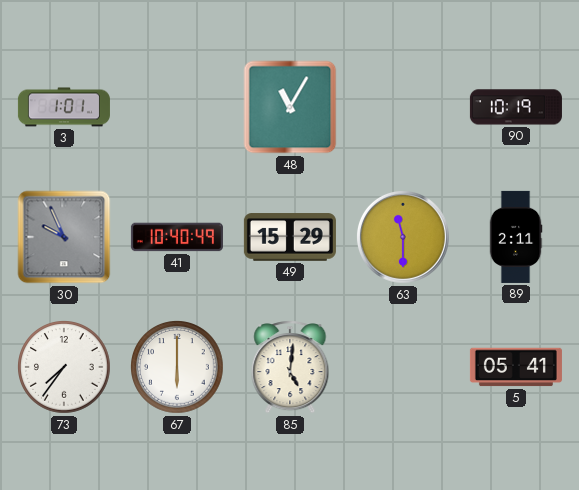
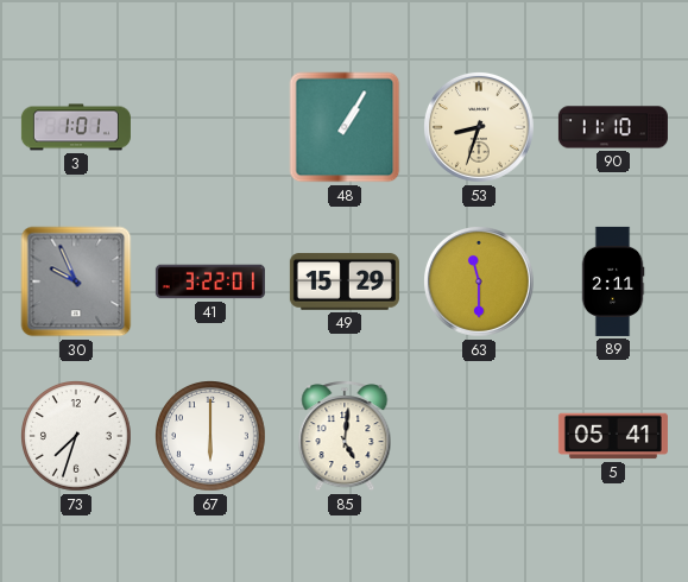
48: 11:05 -> 1:05 (345, 127)
53: none -> 8:33 (479, 127)
90: 10:19 -> 11:10 (613, 127)
41: 10:40 -> 3:22 (210, 281)
73: 7:36 -> 7:33 (76, 436)
